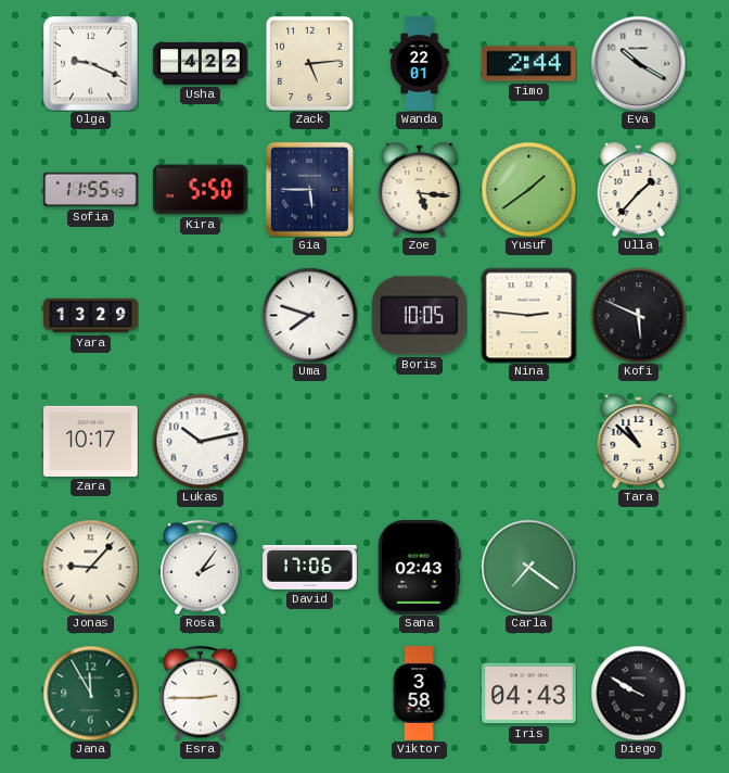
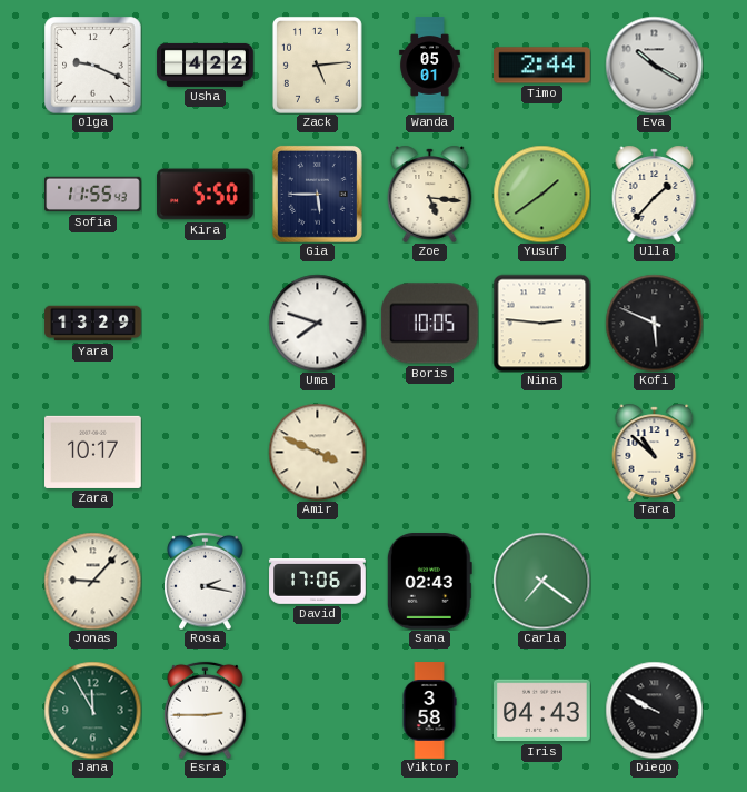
Wanda: 22:01 -> 05:01 (430, 66)
Lukas: 10:13 -> none (200, 441)
Amir: none -> 3:49 (317, 452)
Rosa: 2:06 -> 2:17 (206, 581)
